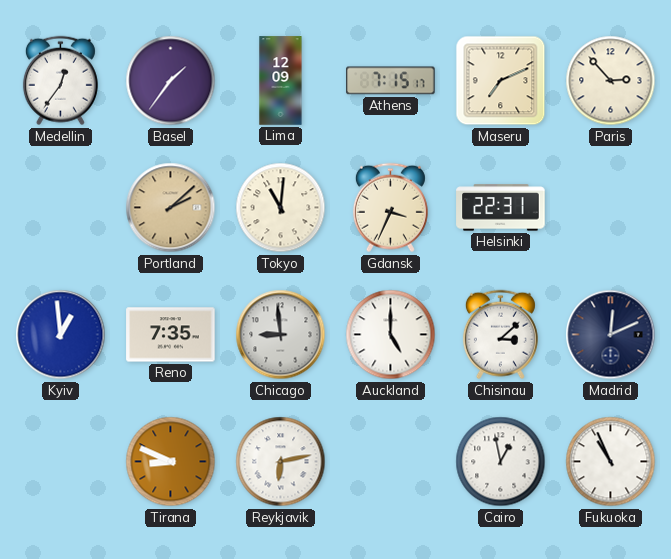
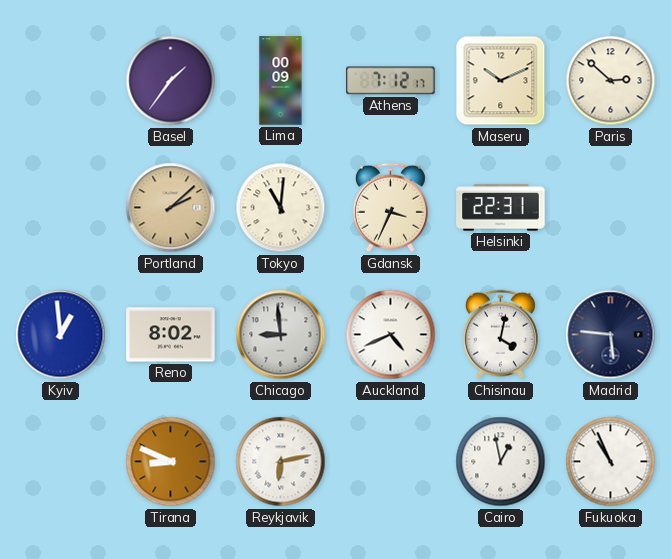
Medellin: 12:36 -> none (60, 81)
Lima: 12:09 -> 00:09 (281, 81)
Athens: 7:15 -> 7:12 (391, 81)
Maseru: 7:11 -> 10:11 (501, 81)
Paris: 2:53 -> 2:52 (611, 81)
Reno: 7:35 -> 8:02 (171, 335)
Auckland: 5:00 -> 4:41 (391, 335)
Chisinau: 3:08 -> 4:02 (500, 335)
Madrid: 12:11 -> 5:46 (611, 335)
